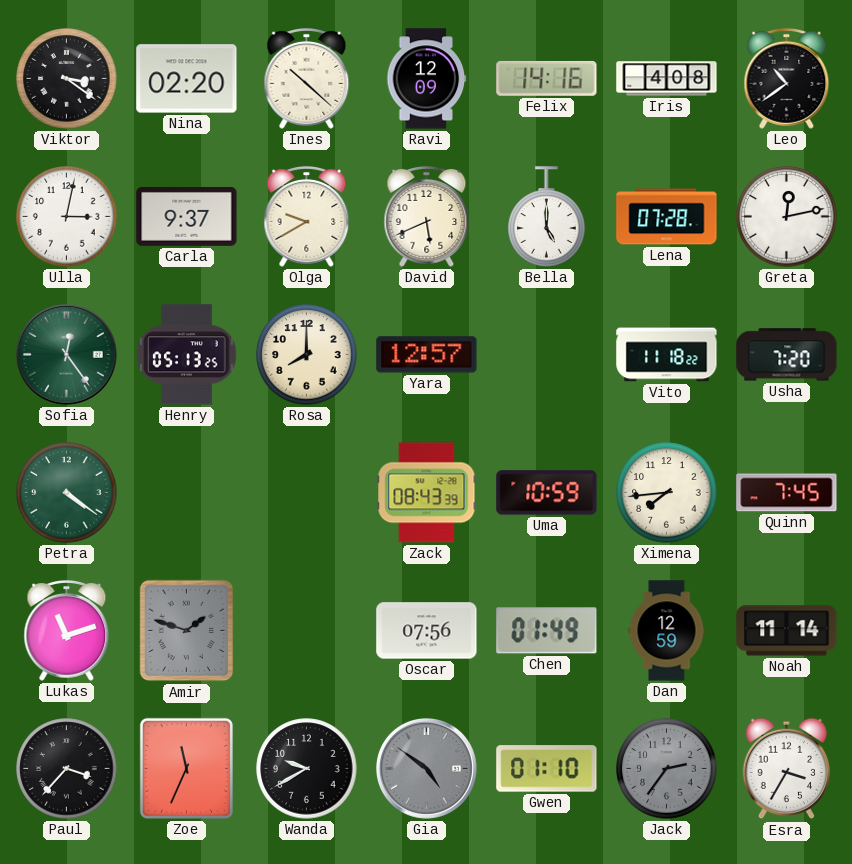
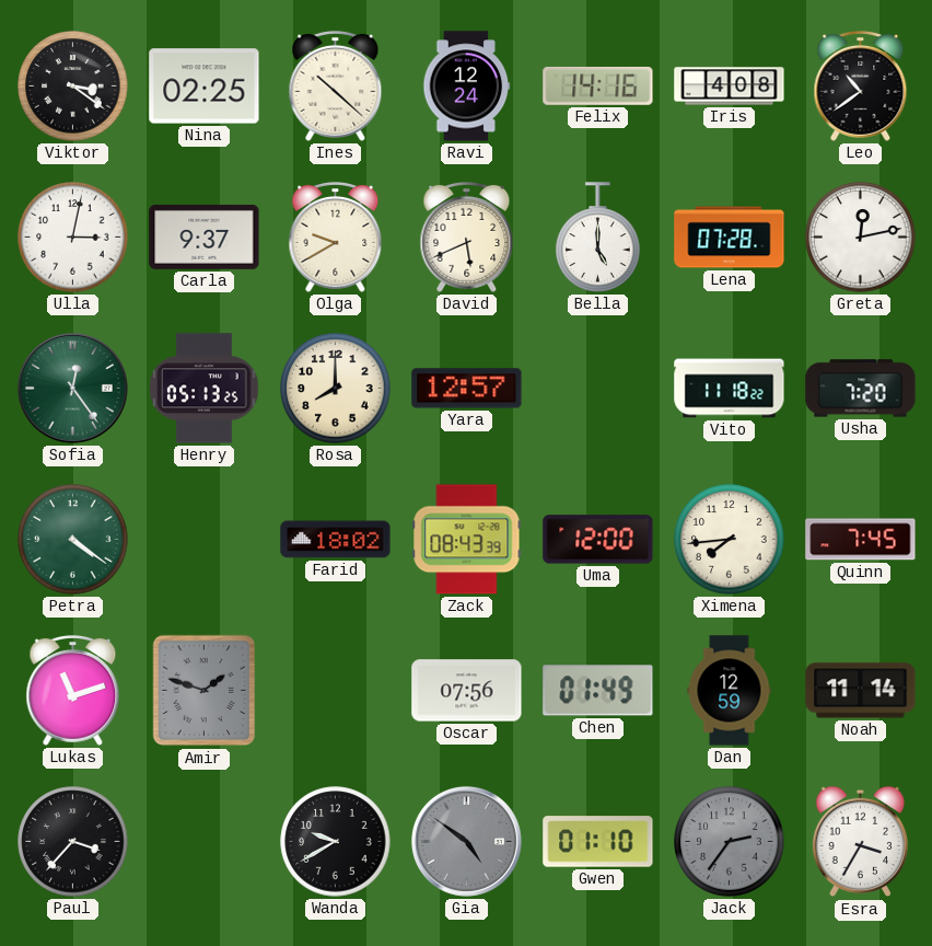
Nina: 02:20 -> 02:25 (205, 86)
Ravi: 12:09 -> 12:24 (467, 86)
Farid: none -> 18:02 (336, 540)
Uma: 10:59 -> 12:00 (598, 540)
Zoe: 11:34 -> none (186, 768)
